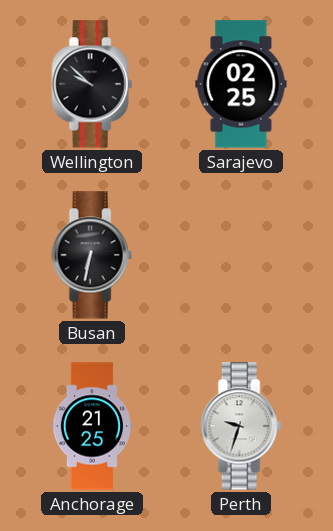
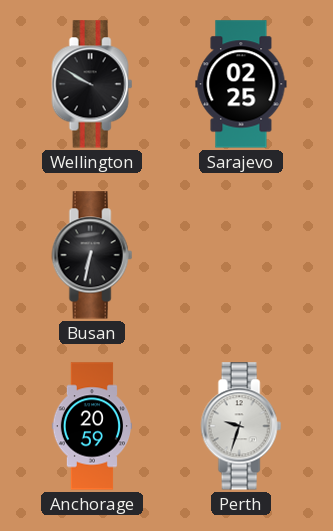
Wellington: 9:52 -> 9:50 (92, 84)
Anchorage: 21:25 -> 20:59 (92, 426)
